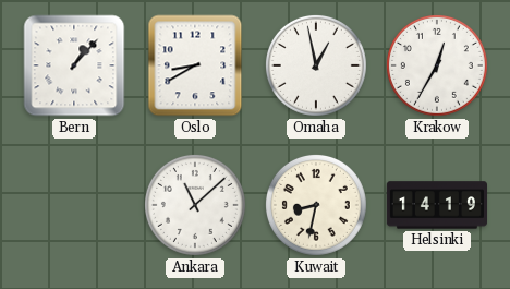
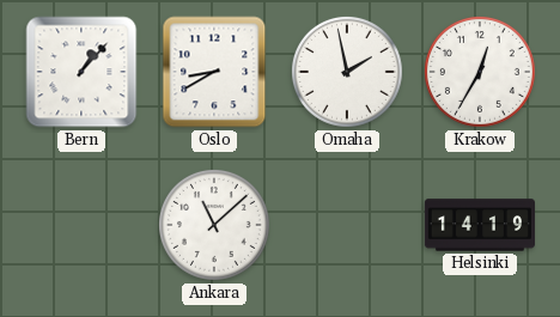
Omaha: 12:58 -> 1:58 (347, 72)
Kuwait: 8:32 -> none (316, 205)
